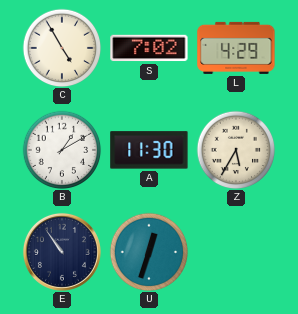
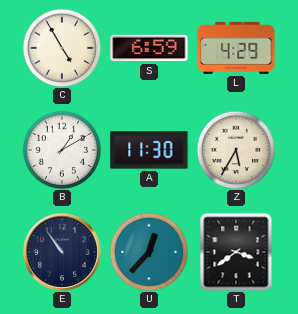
S: 7:02 -> 6:59 (149, 48)
U: 12:33 -> 12:37 (149, 252)
T: none -> 3:39 (236, 252)
